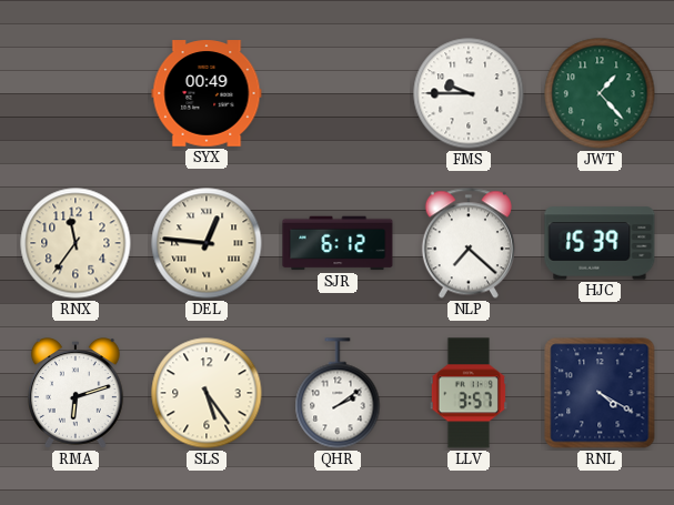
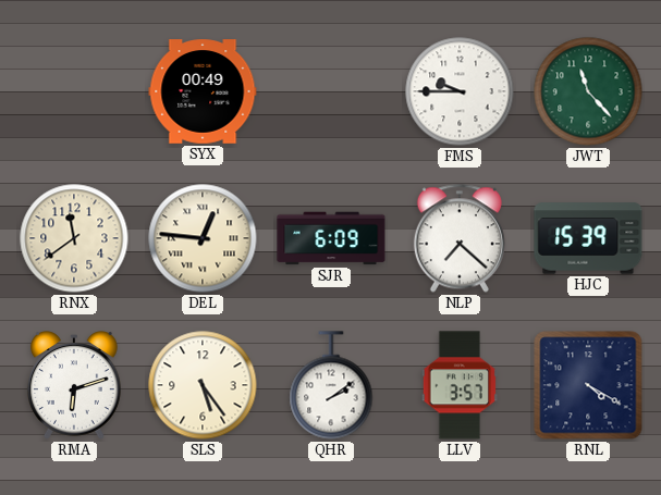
JWT: 1:23 -> 11:23 (588, 91)
RNX: 11:36 -> 11:39 (74, 238)
SJR: 6:12 -> 6:09 (331, 238)
